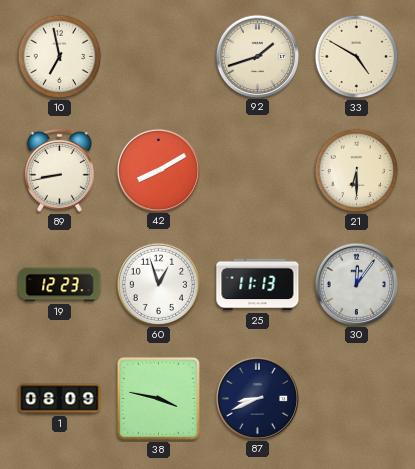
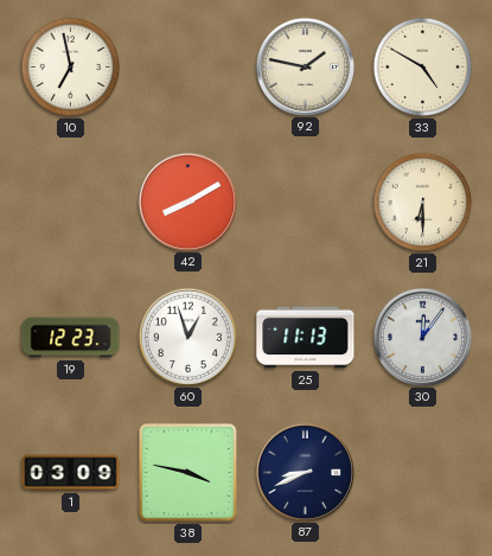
92: 1:42 -> 1:47 (305, 66)
89: 8:43 -> none (60, 170)
1: 08:09 -> 03:09 (71, 473)
